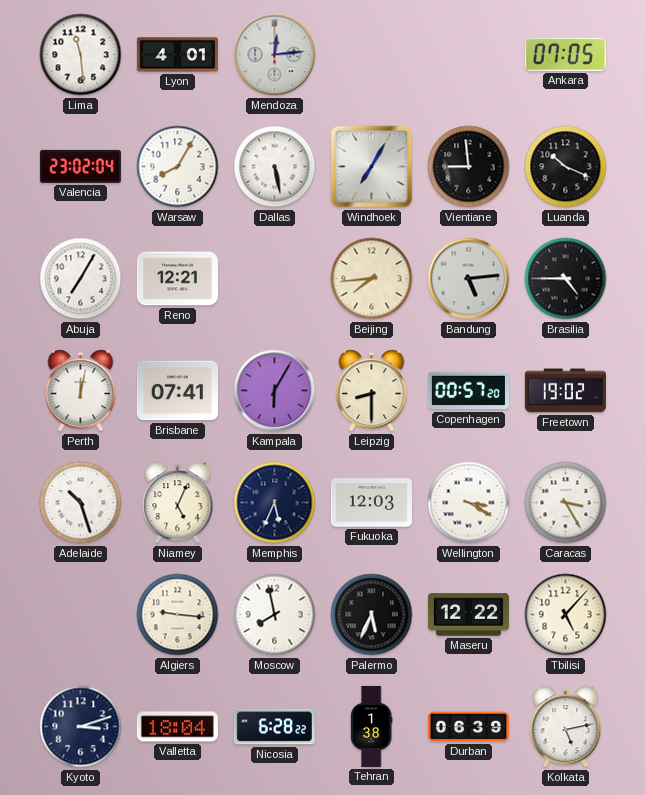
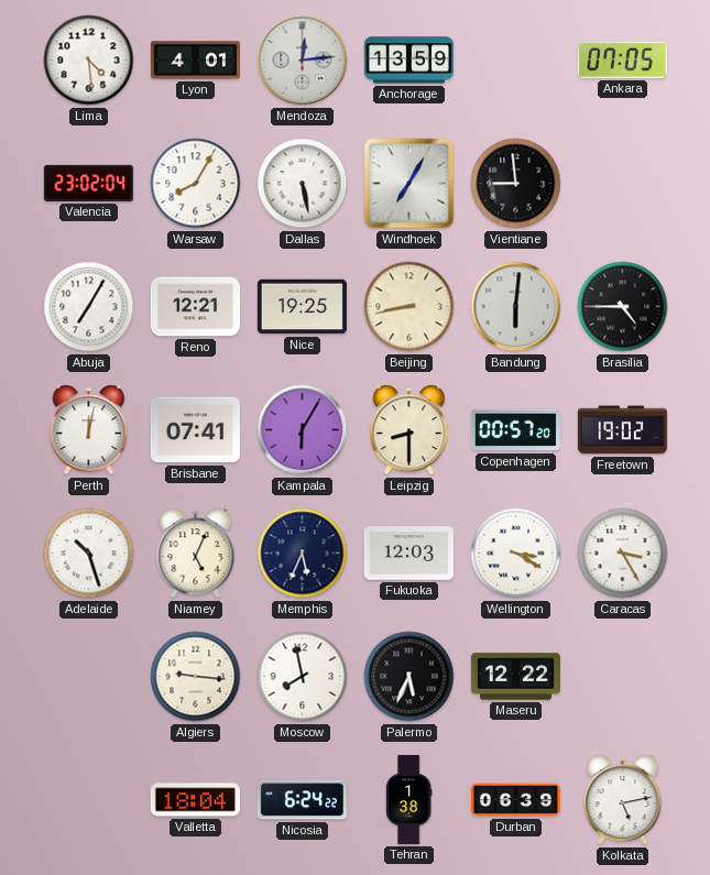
Lima: 11:29 -> 4:29 (89, 61)
Anchorage: none -> 13:59 (408, 61)
Luanda: 10:19 -> none (566, 167)
Nice: none -> 19:25 (302, 307)
Beijing: 7:44 -> 8:43 (409, 307)
Bandung: 5:14 -> 6:01 (516, 307)
Tbilisi: 5:07 -> none (566, 615)
Kyoto: 3:12 -> none (81, 727)
Nicosia: 6:28 -> 6:24 (302, 800)
